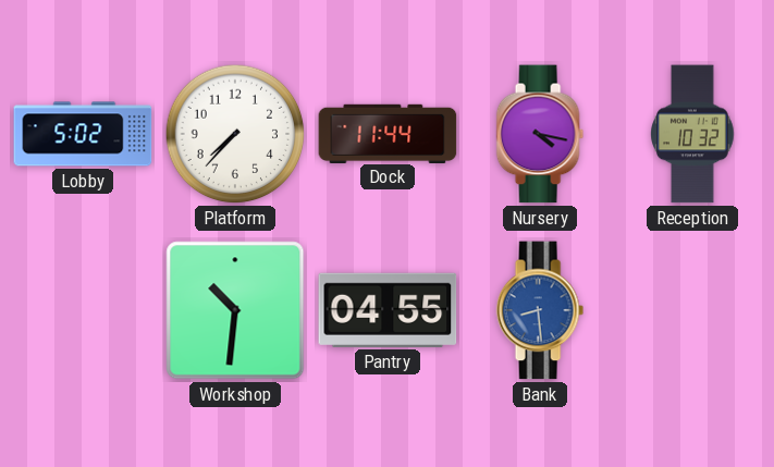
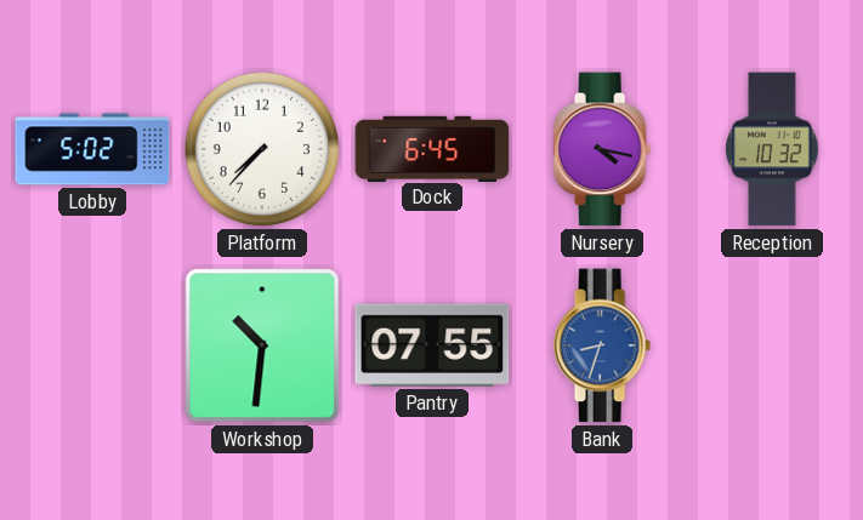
Dock: 11:44 -> 6:45 (432, 148)
Pantry: 04:55 -> 07:55 (432, 345)
Bank: 8:29 -> 8:33 (602, 345)
